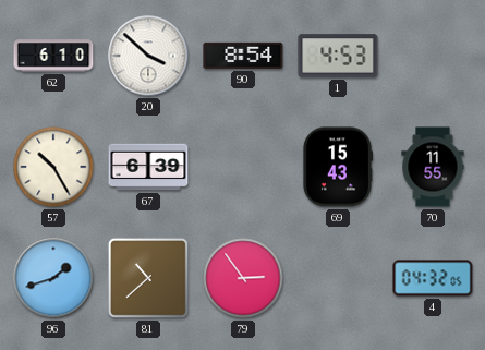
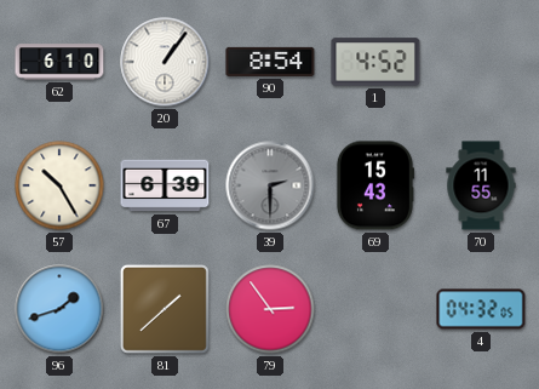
20: 3:52 -> 1:06 (165, 62)
1: 4:53 -> 4:52 (375, 62)
39: none -> 2:30 (270, 185)
81: 10:38 -> 1:38 (165, 309)
